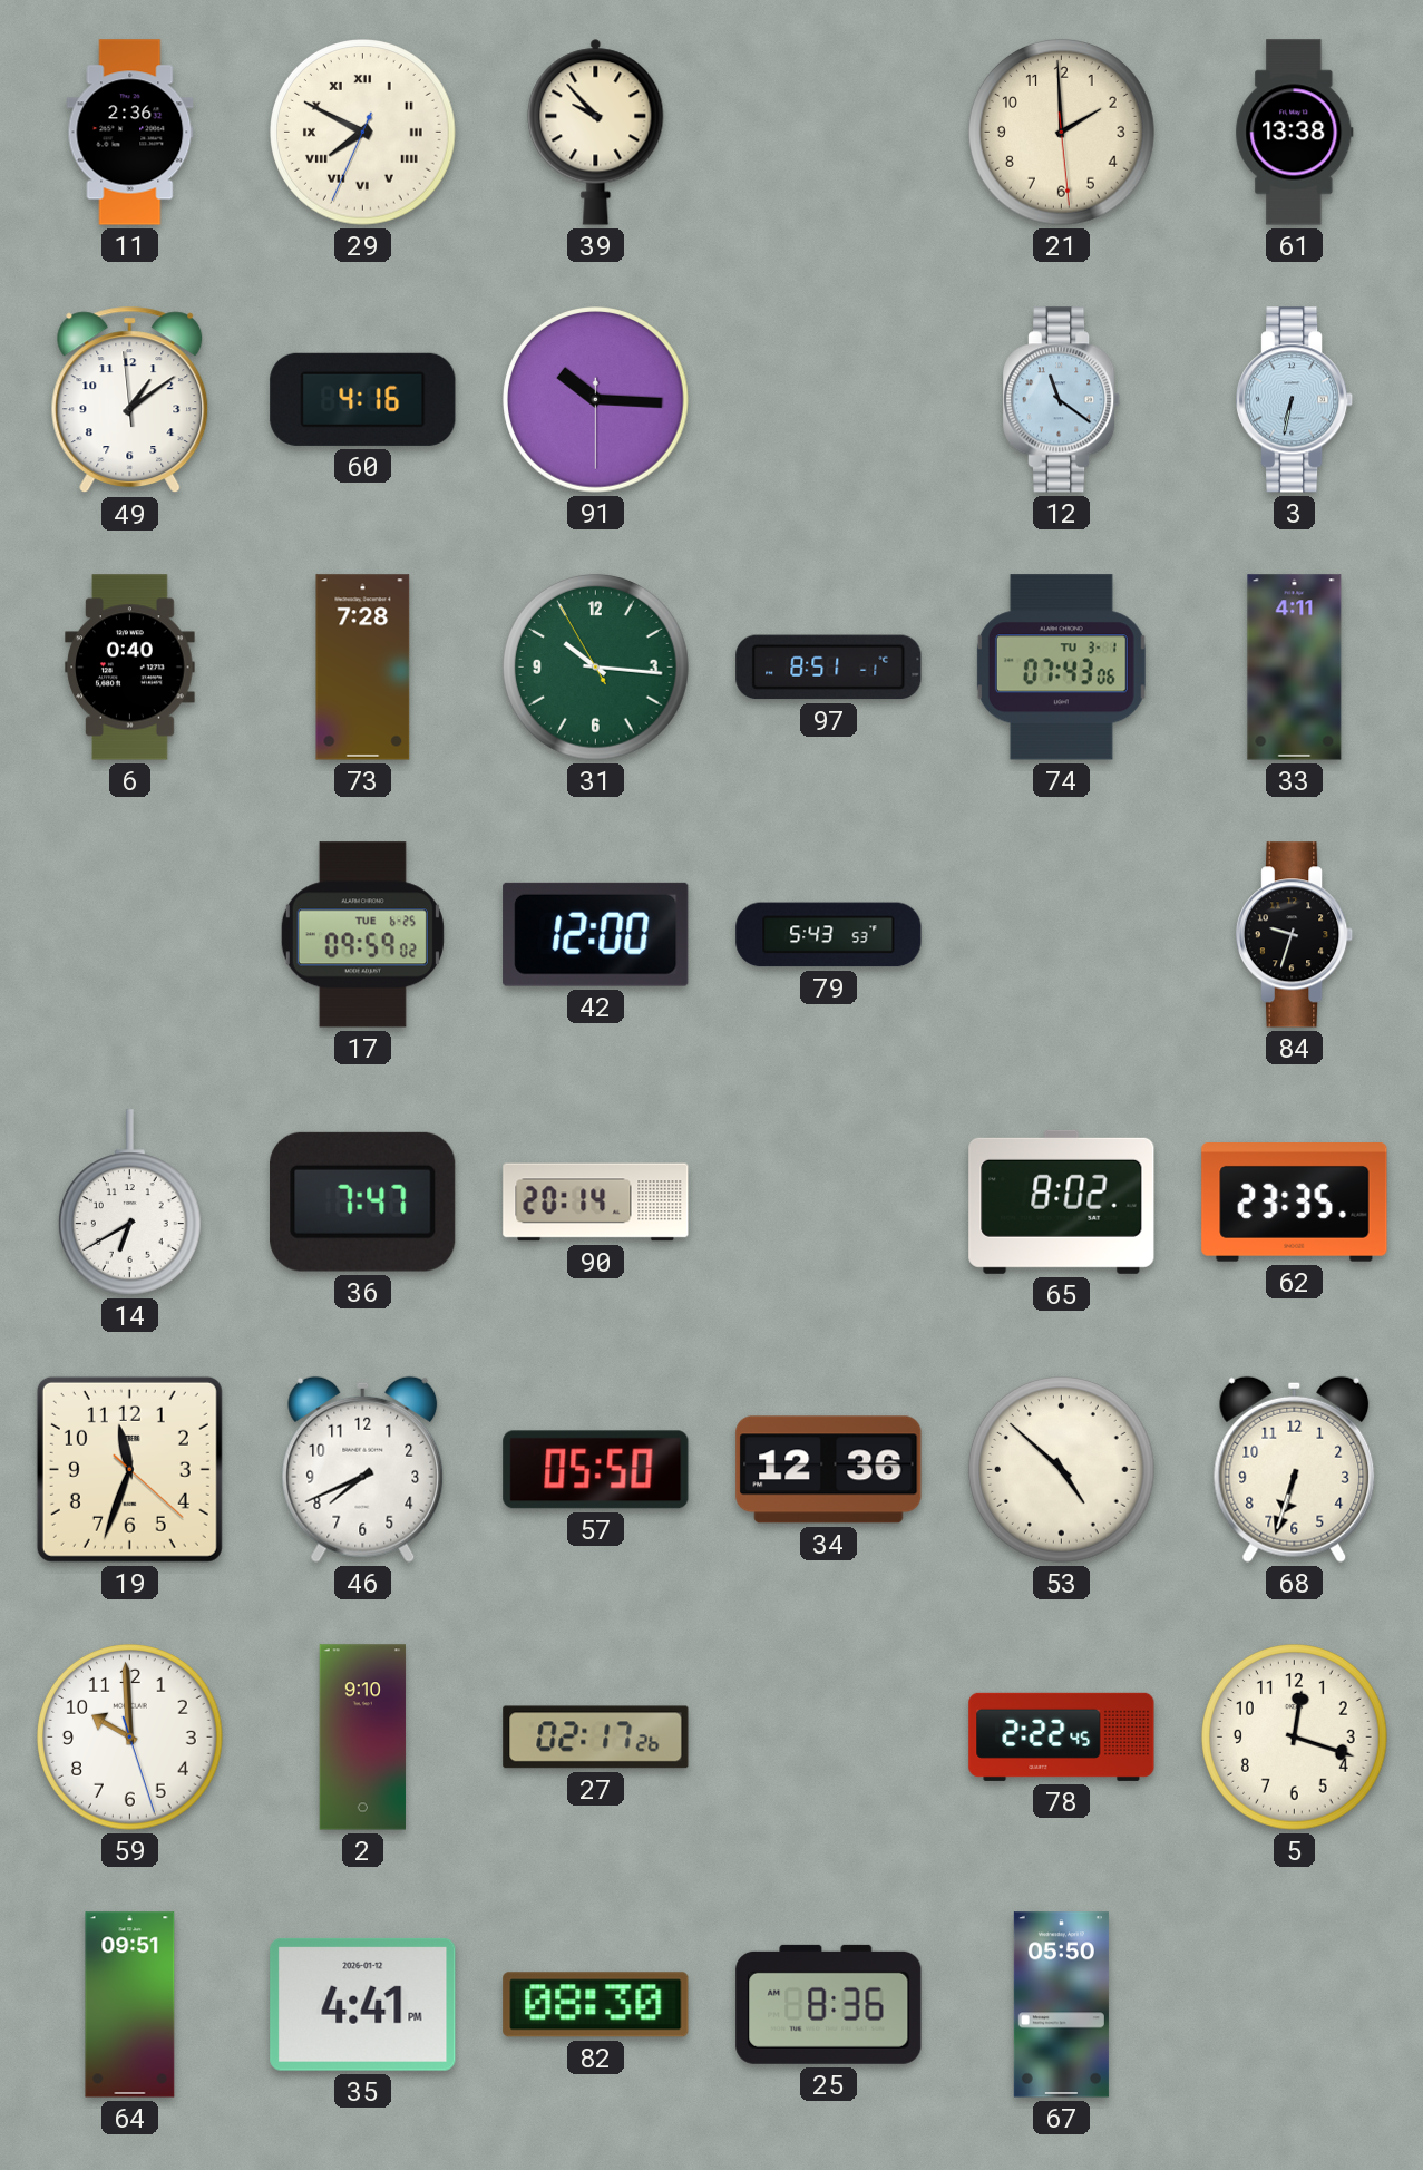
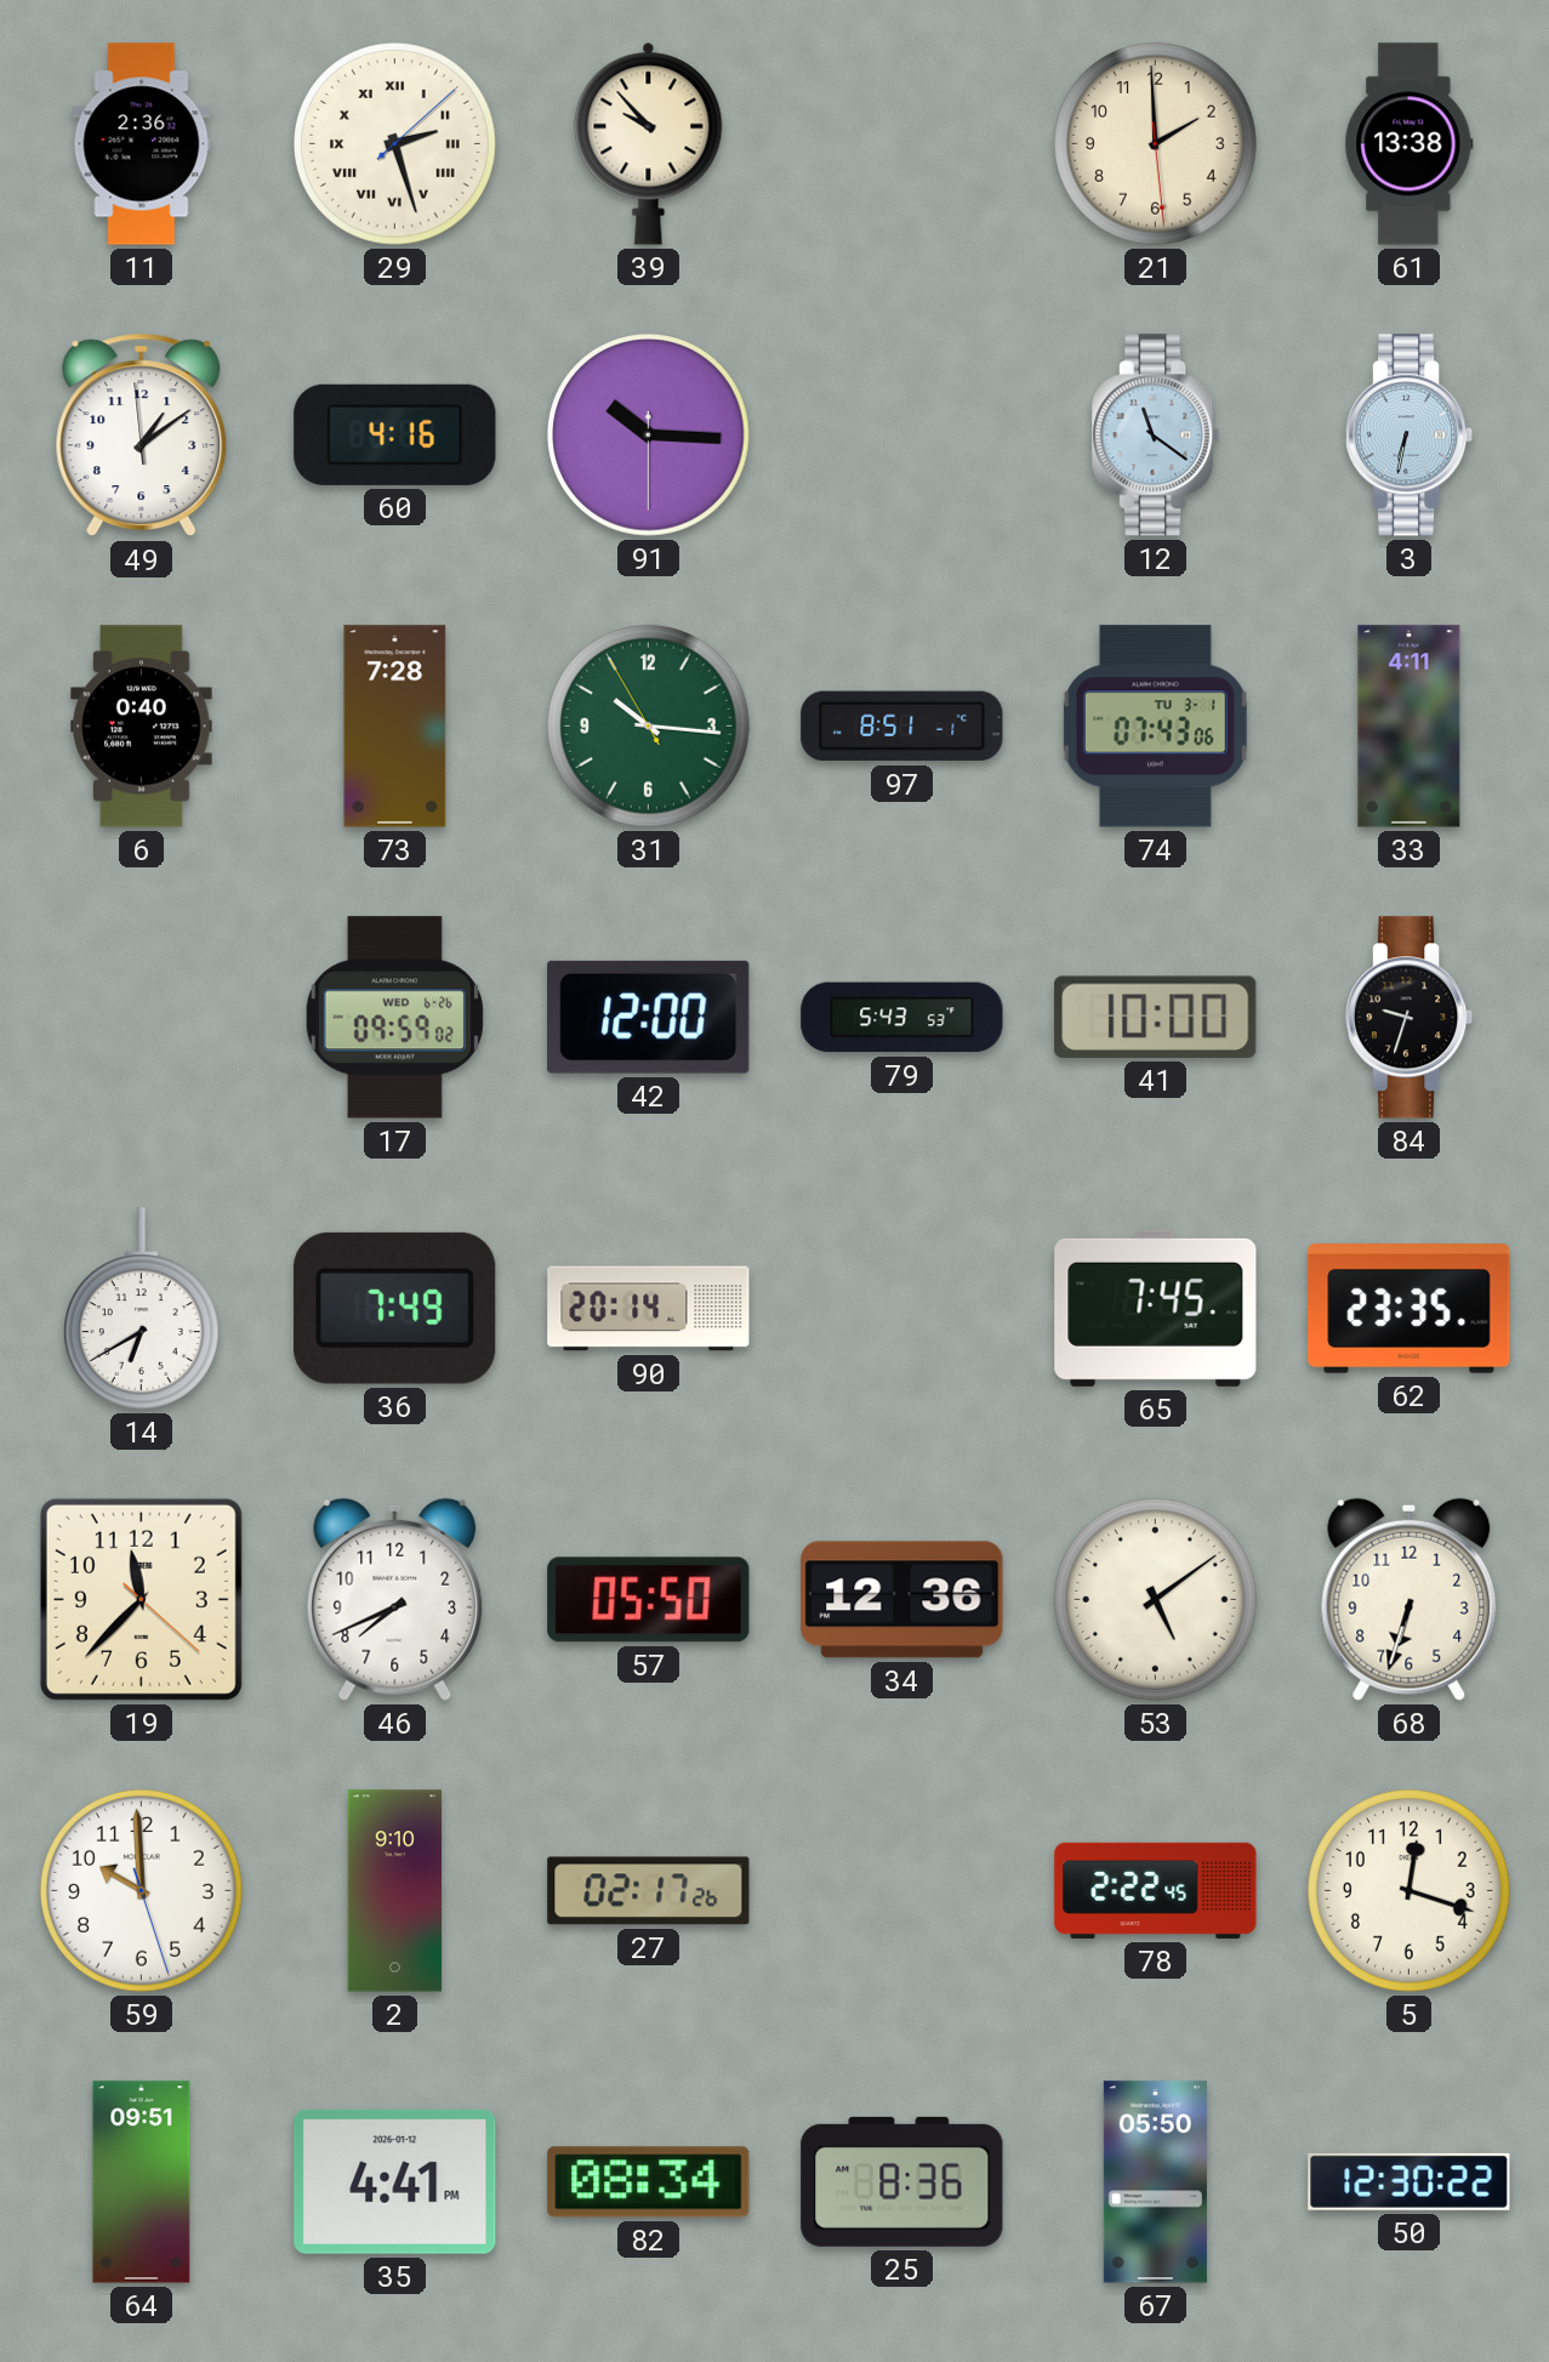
29: 7:49 -> 2:27 (395, 144)
17 date: TUE 6-25 -> WED 6-26 (394, 1018)
41: none -> 10:00 (1156, 1017)
36: 7:47 -> 7:49 (395, 1308)
65: 8:02 -> 7:45 (1156, 1308)
19: 11:33 -> 11:37 (141, 1599)
53: 4:52 -> 5:09 (1156, 1600)
82: 08:30 -> 08:34 (649, 2182)
50: none -> 12:30 (1410, 2181)
